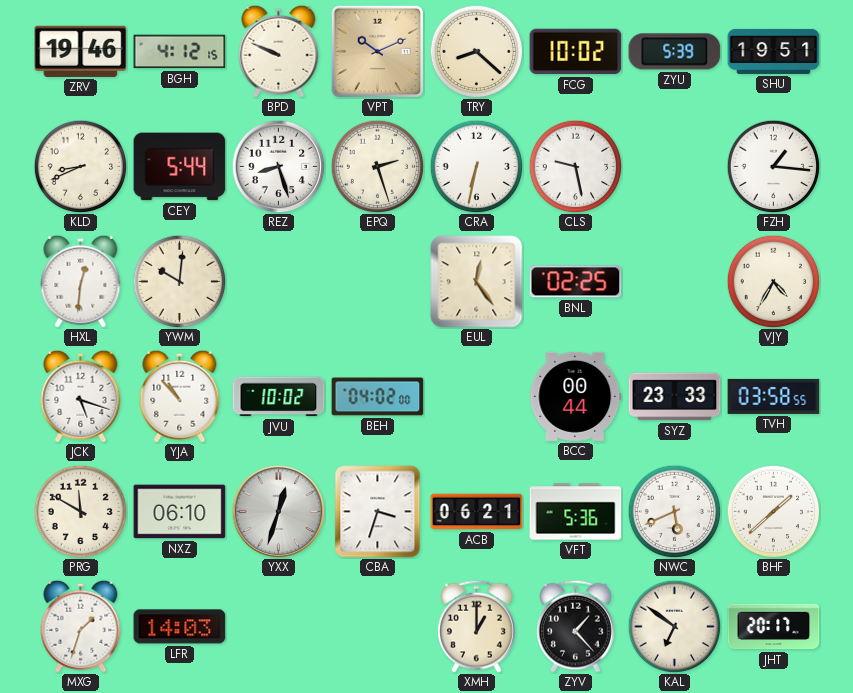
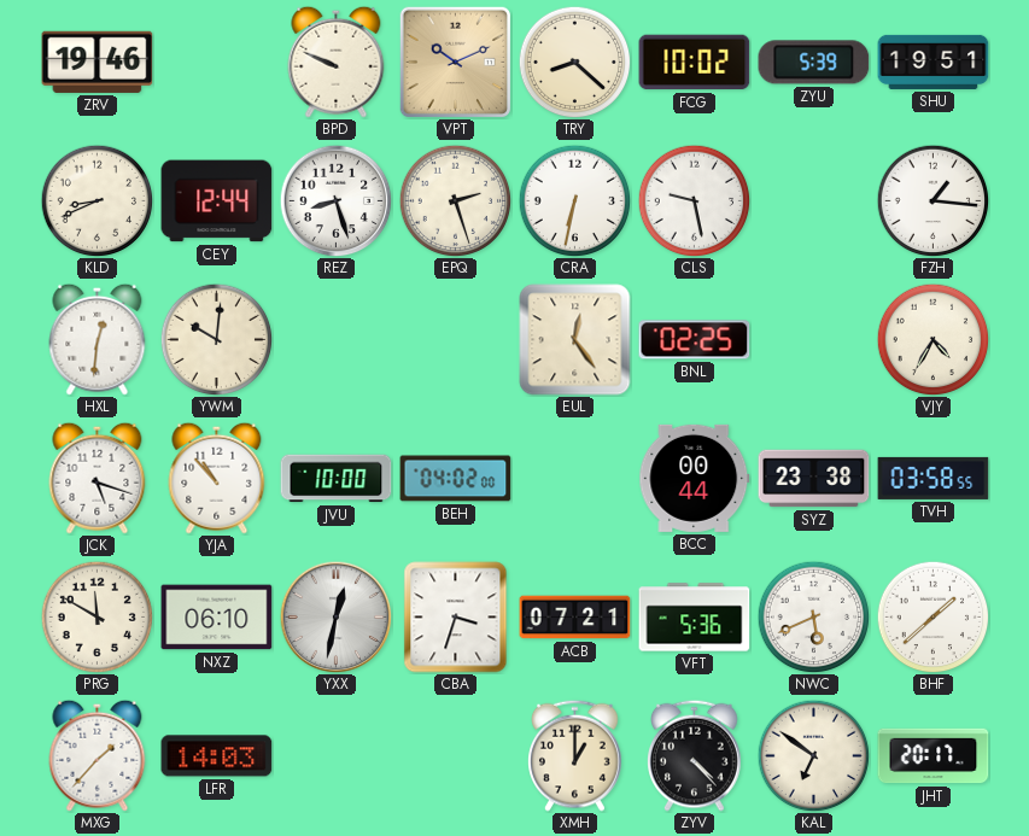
BGH: 4:12 -> none (180, 52)
CEY: 5:44 -> 12:44 (217, 201)
JVU: 10:02 -> 10:00 (337, 479)
SYZ: 23:33 -> 23:38 (814, 479)
YXX: 12:33 -> 12:32 (335, 616)
ACB: 06:21 -> 07:21 (575, 618)
MXG: 1:33 -> 1:37 (98, 755)
ZYV: 1:23 -> 4:23 (695, 755)
